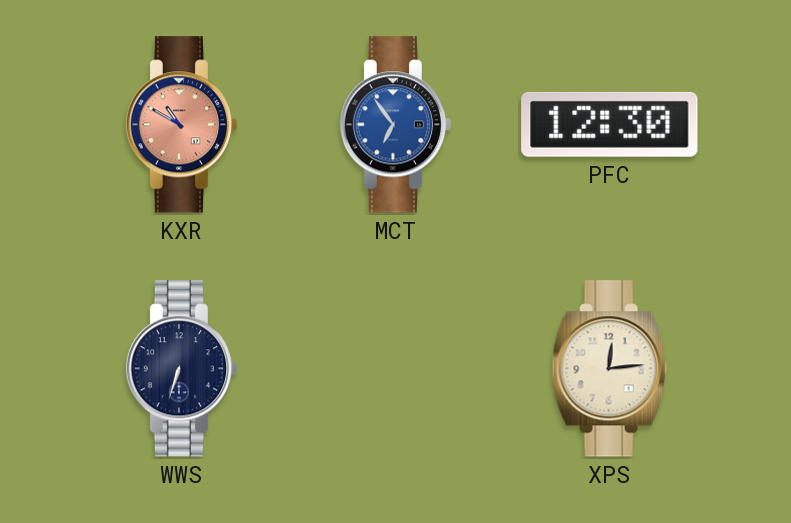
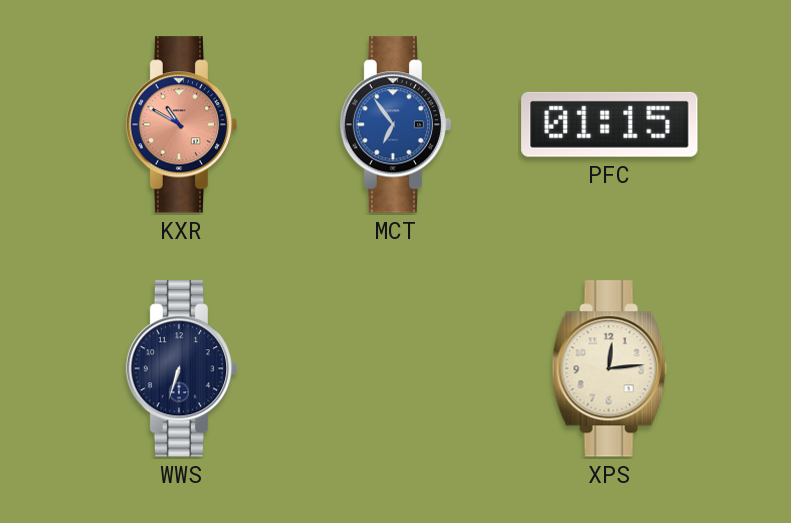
PFC: 12:30 -> 01:15 (610, 124)
